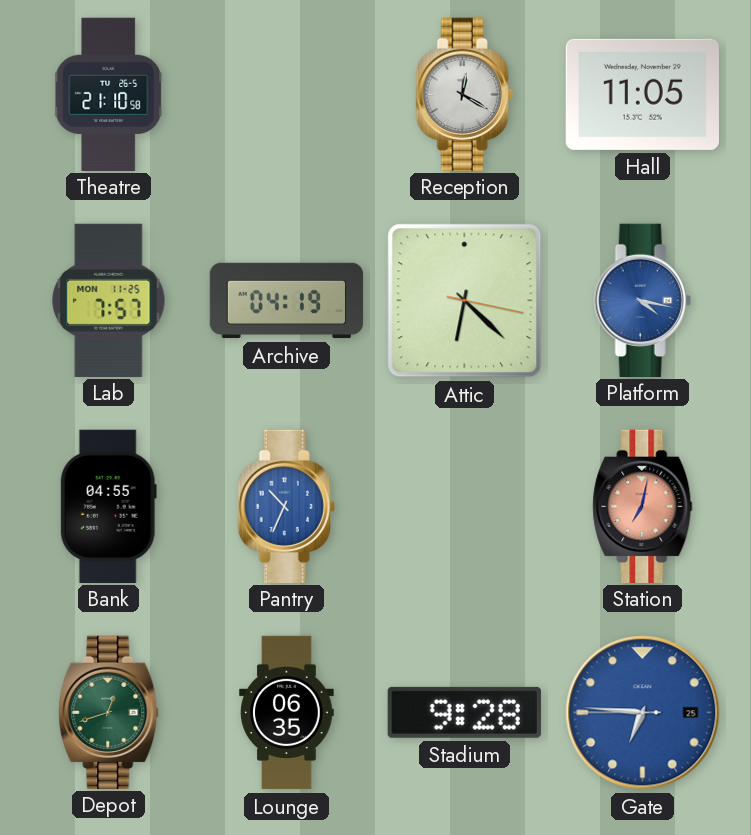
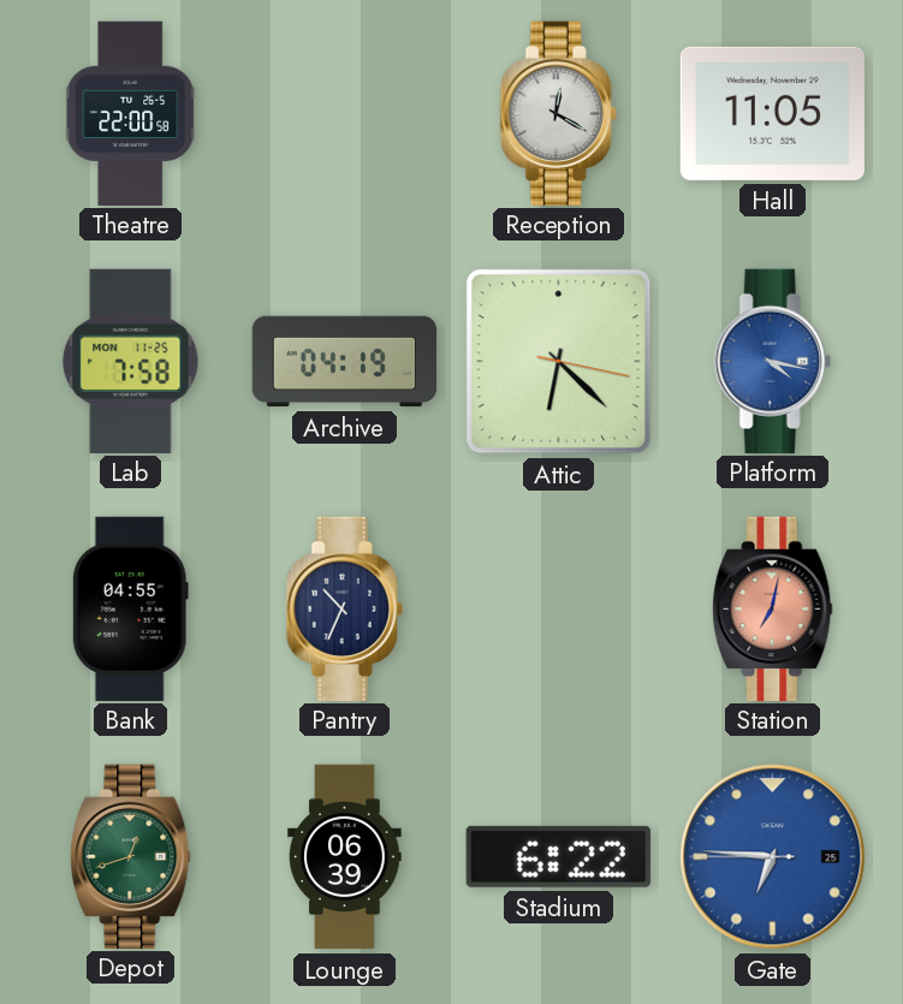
Theatre: 21:10 -> 22:00 (131, 113)
Lab: 7:57 -> 7:58 (131, 361)
Pantry dial: blue -> navy (344, 608)
Lounge: 06:35 -> 06:39 (345, 857)
Stadium: 9:28 -> 6:22 (558, 856)
